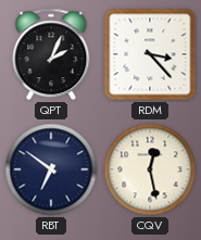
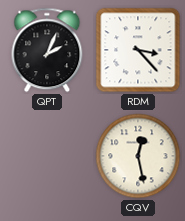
RBT: 6:51 -> none (51, 169)
